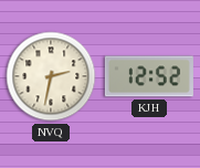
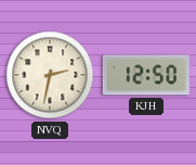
KJH: 12:52 -> 12:50 (146, 75)
